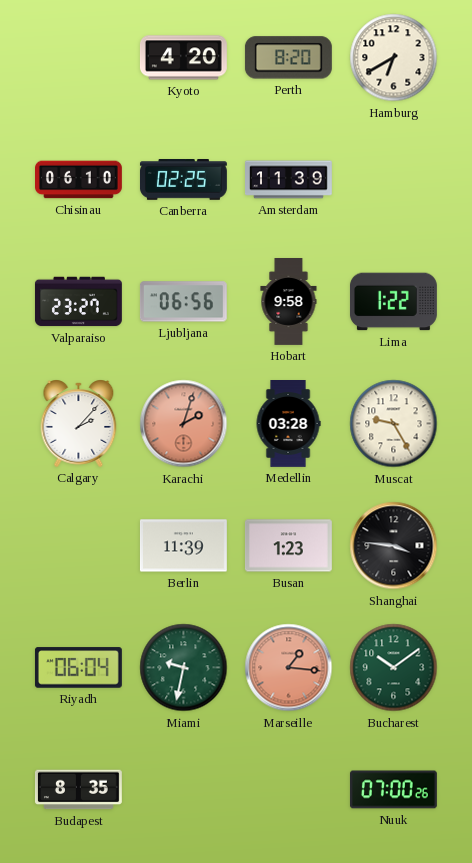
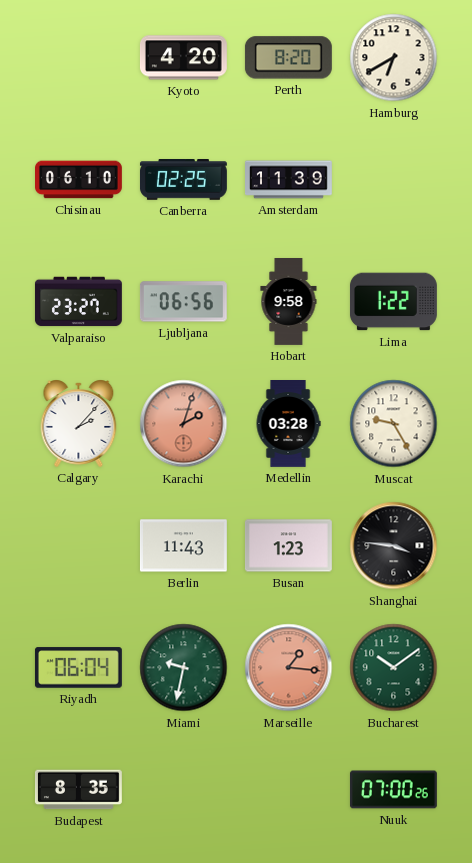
Berlin: 11:39 -> 11:43 (183, 546)
